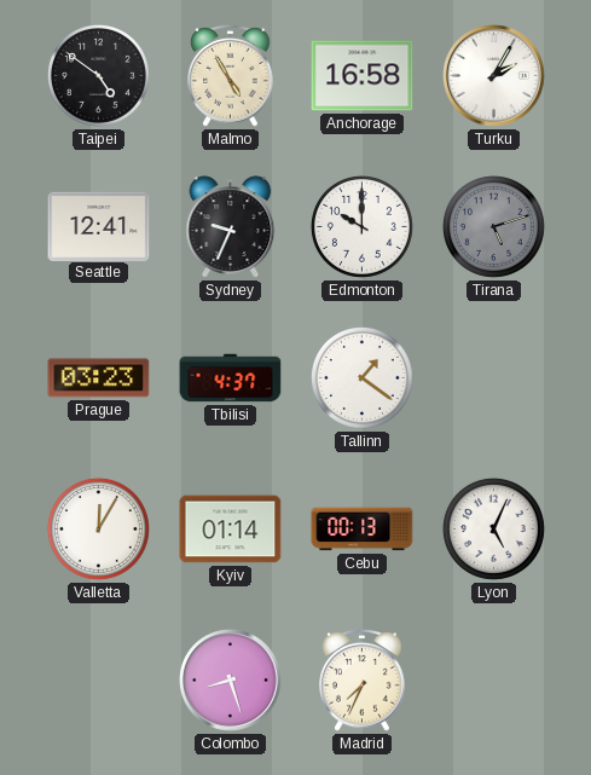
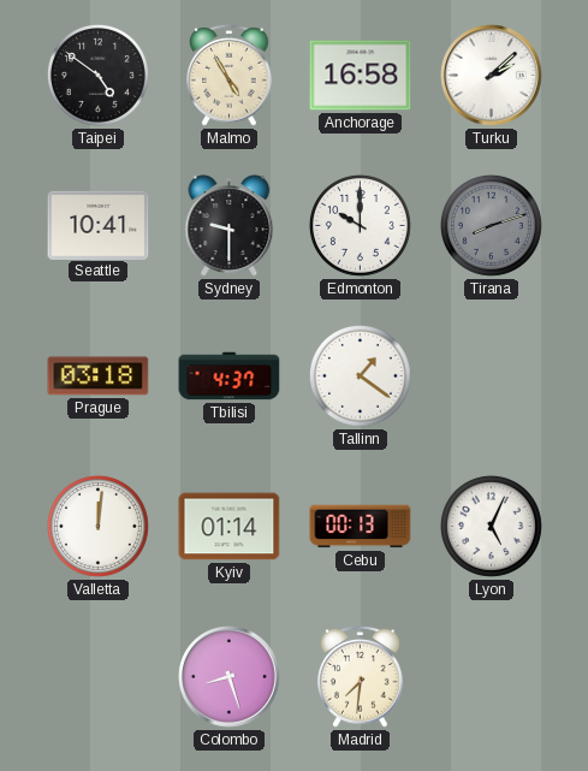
Turku: 2:05 -> 2:08 (492, 76)
Seattle: 12:41 -> 10:41 (99, 225)
Sydney: 9:34 -> 9:30 (230, 226)
Tirana: 5:12 -> 8:12 (491, 225)
Prague: 03:23 -> 03:18 (99, 376)
Valletta: 12:05 -> 12:01 (97, 526)
Madrid: 7:34 -> 7:31 (361, 676)
